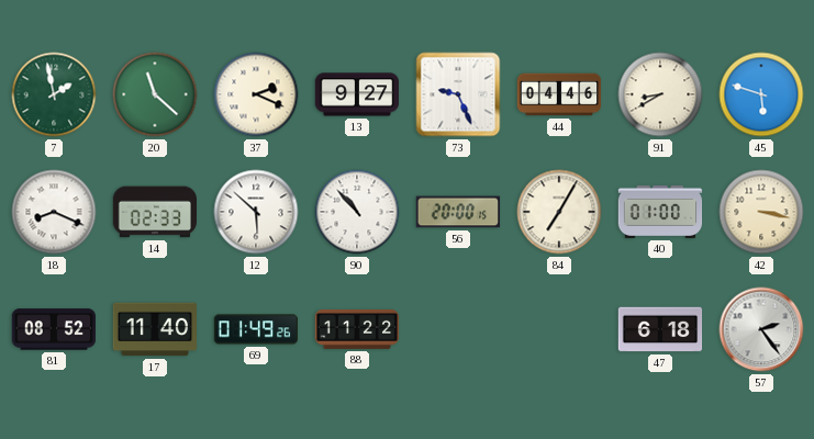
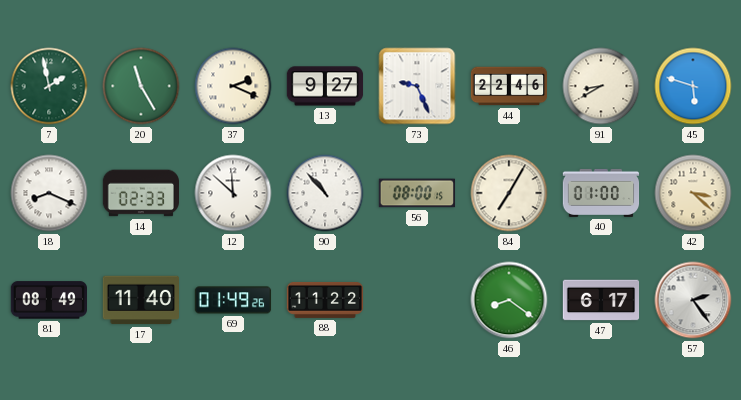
20: 11:22 -> 11:25 (141, 86)
44: 04:46 -> 22:46 (509, 86)
12: 5:52 -> 11:52 (233, 193)
56: 20:00 -> 08:00 (417, 193)
42: 3:17 -> 3:22 (693, 193)
81: 08:52 -> 08:49 (48, 300)
46: none -> 8:21 (509, 300)
47: 6:18 -> 6:17 (601, 300)
